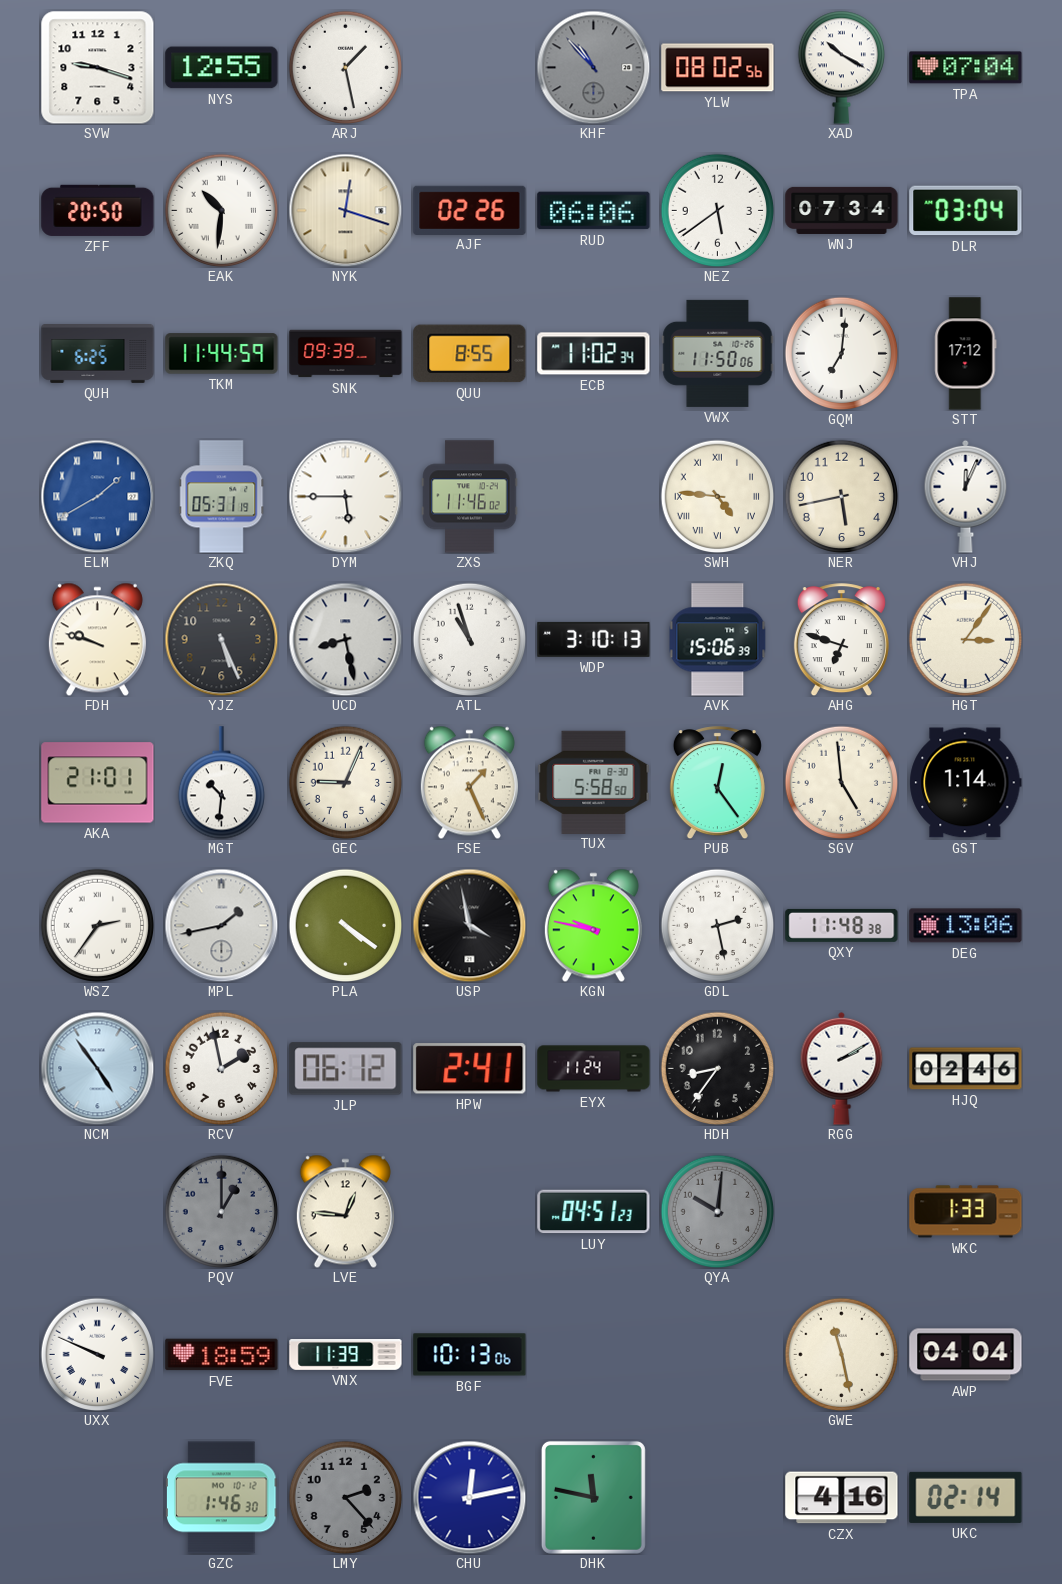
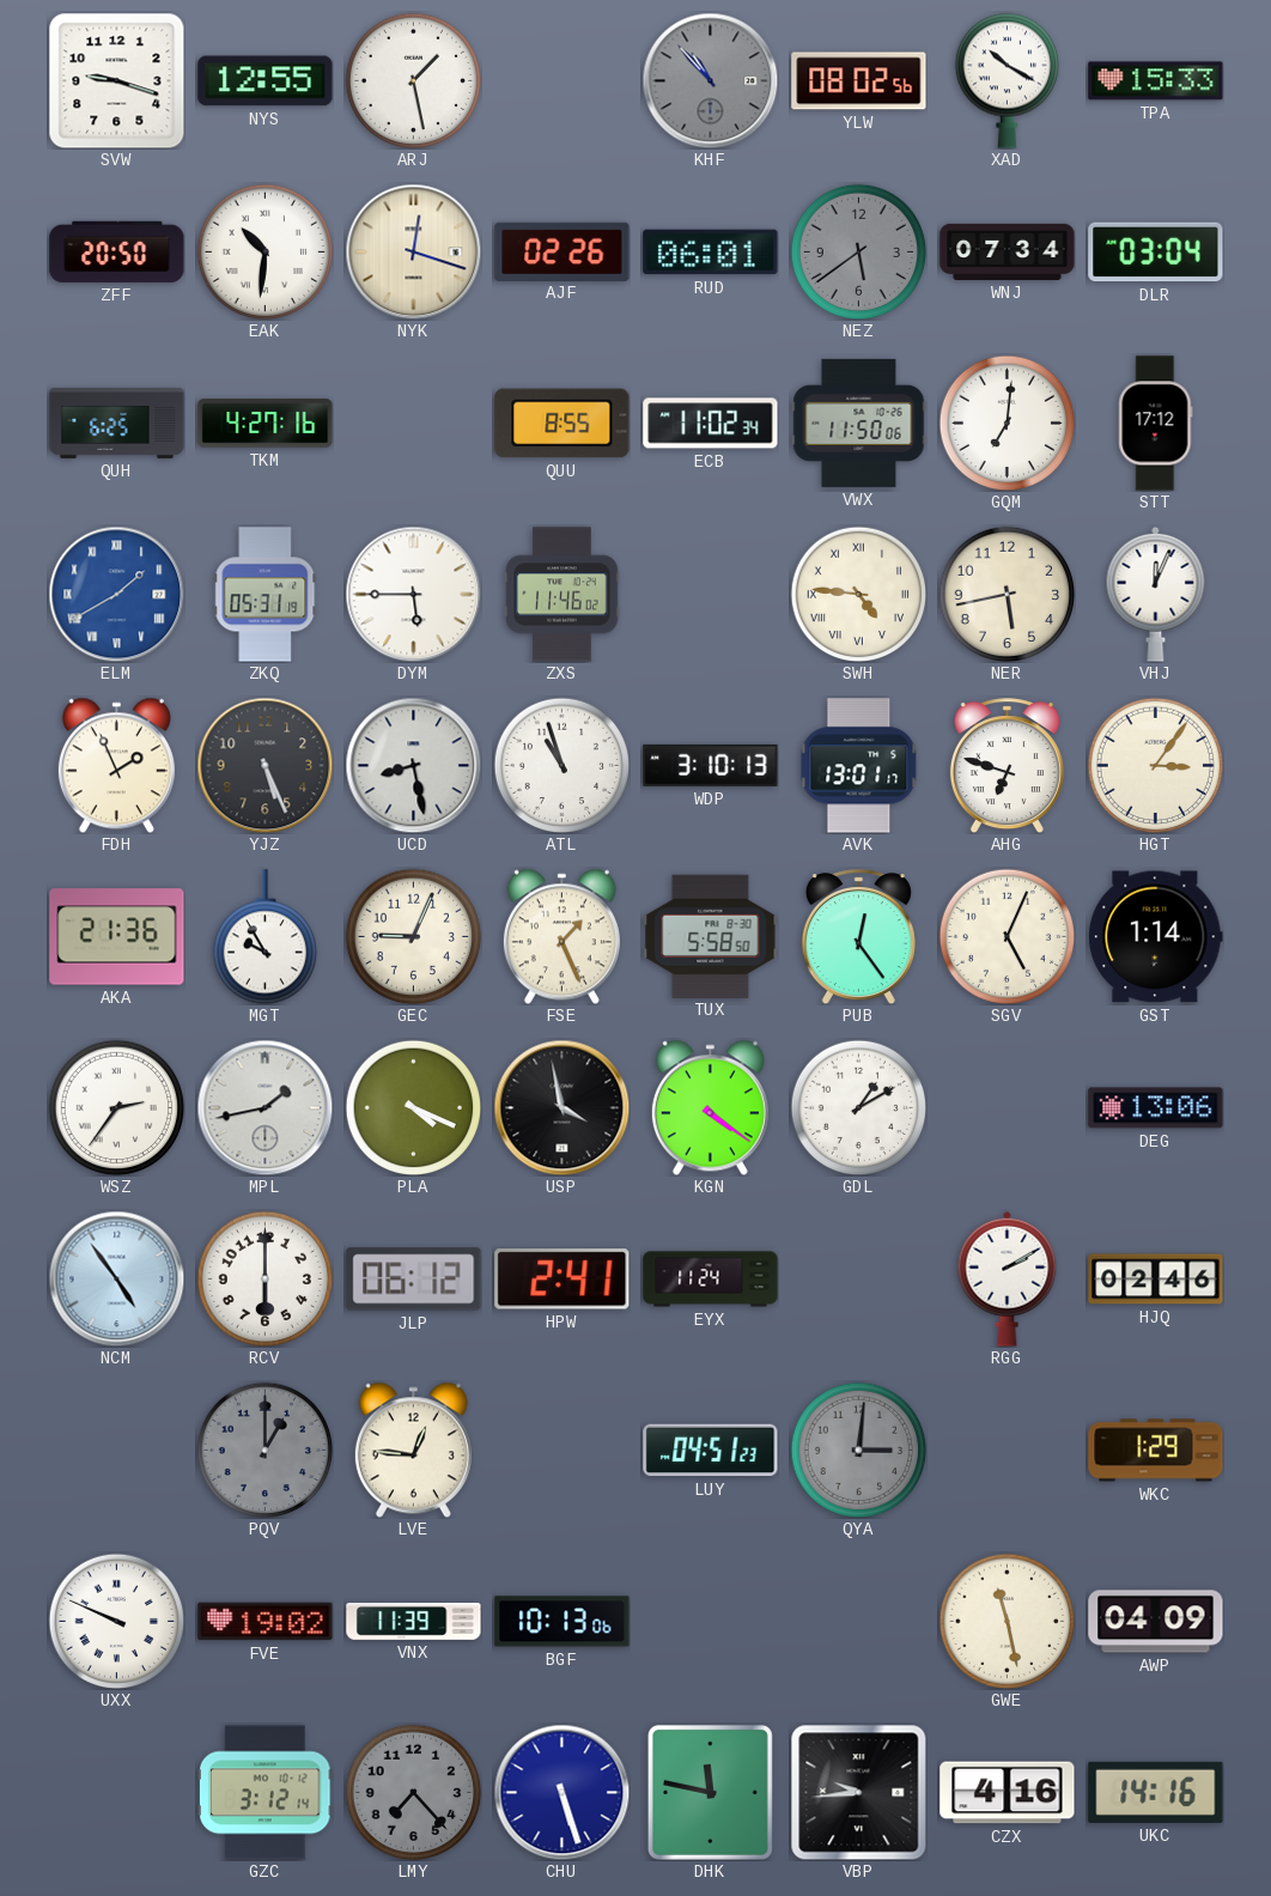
TPA: 07:04 -> 15:33 (1156, 81)
RUD: 06:06 -> 06:01 (711, 253)
NEZ dial: white -> grey (858, 251)
TKM: 11:44 -> 4:27 (266, 424)
SNK: 09:39 -> none (346, 354)
FDH: 9:48 -> 1:56 (116, 765)
AVK: 15:06 -> 13:01 (859, 766)
AKA: 21:01 -> 21:36 (117, 937)
MGT: 10:31 -> 9:55 (264, 937)
SGV: 4:59 -> 5:04 (1007, 936)
PLA: 4:21 -> 4:19 (413, 1107)
KGN: 9:47 -> 4:21 (710, 1107)
GDL: 2:28 -> 1:10 (858, 1107)
QXY: 11:48 -> none (842, 925)
RCV: 1:58 -> 6:00 (264, 1278)
HDH: 8:36 -> none (717, 1068)
QYA: 10:01 -> 3:01 (858, 1450)
WKC: 1:33 -> 1:29 (1156, 1451)
FVE: 18:59 -> 19:02 (266, 1622)
AWP: 04:04 -> 04:09 (1156, 1622)
GZC: 1:46 -> 3:12 (266, 1793)
LMY: 2:23 -> 7:23 (413, 1792)
CHU: 12:13 -> 5:27 (561, 1792)
VBP: none -> 9:44 (858, 1792)
UKC: 02:14 -> 14:16 (1156, 1792)
